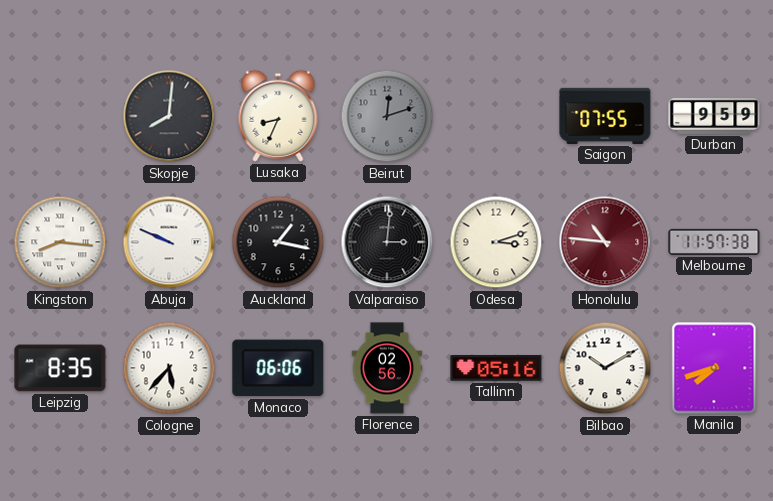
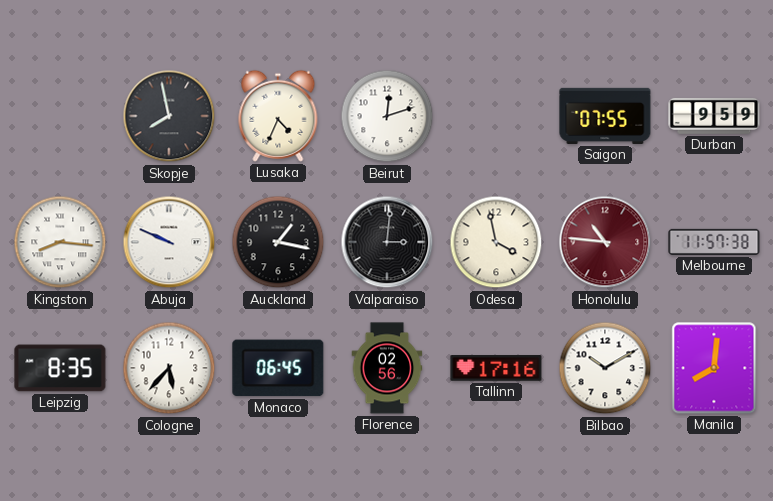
Skopje: 8:01 -> 7:58 (169, 116)
Lusaka: 8:34 -> 4:34 (278, 116)
Beirut dial: grey -> white (387, 116)
Odesa: 3:12 -> 3:58 (496, 242)
Monaco: 06:06 -> 06:45 (278, 368)
Tallinn: 05:16 -> 17:16 (496, 368)
Manila: 7:42 -> 8:01 (714, 368)
